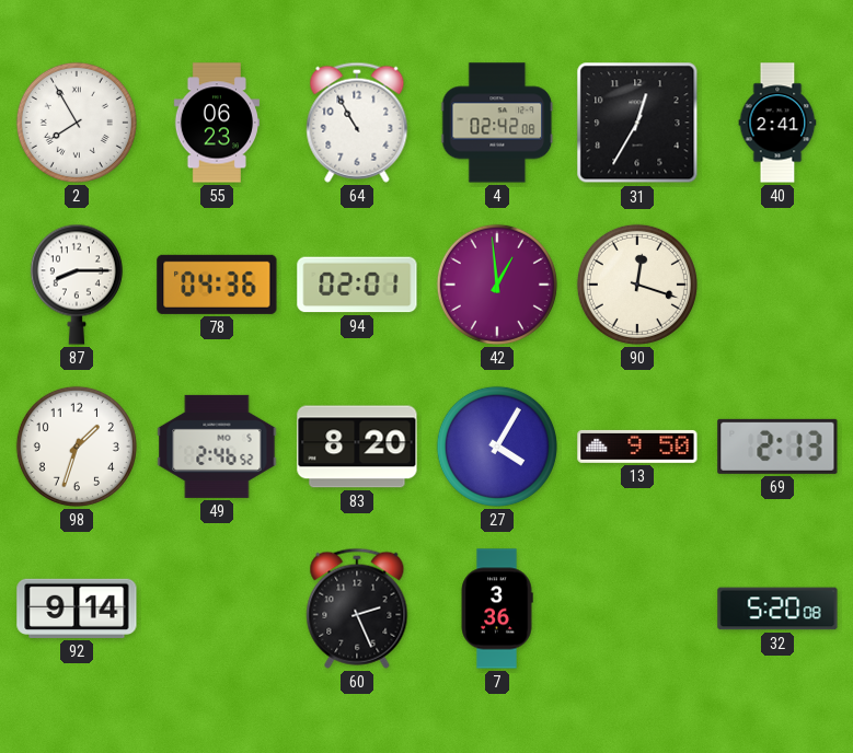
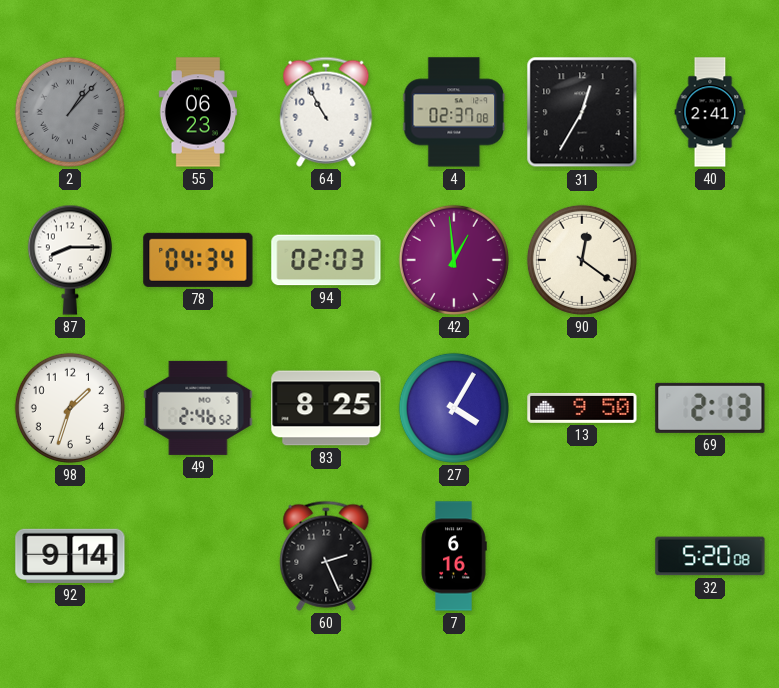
2: 7:55 -> 1:07 (70, 112)
2 dial: white -> grey (70, 112)
4: 02:42 -> 02:37 (454, 112)
78: 04:36 -> 04:34 (198, 260)
94: 02:01 -> 02:03 (326, 260)
90: 12:18 -> 12:21 (582, 260)
83: 8:20 -> 8:25 (326, 408)
7: 3:36 -> 6:16 (454, 556)
